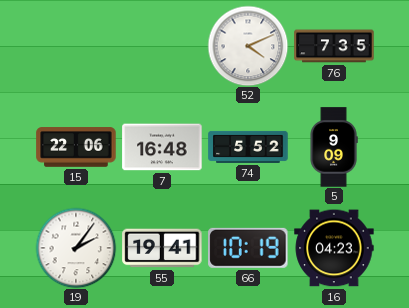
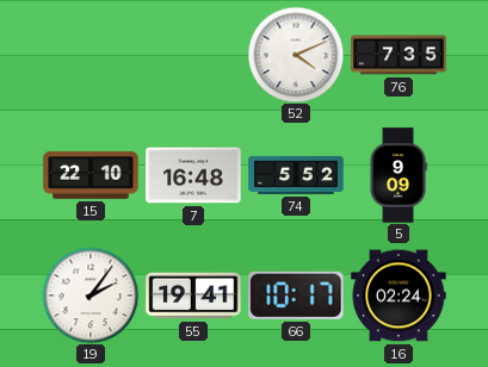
15: 22:06 -> 22:10 (91, 175)
66: 10:19 -> 10:17 (296, 296)
16: 04:23 -> 02:24 (399, 296)
